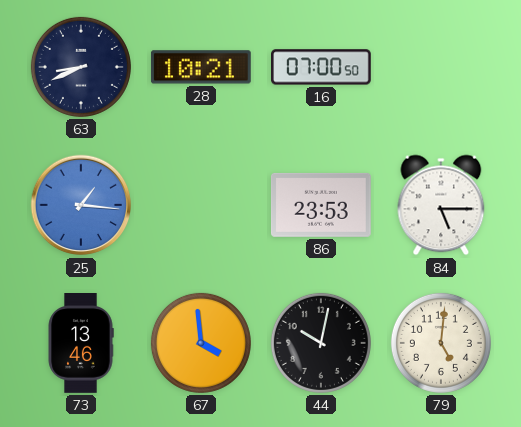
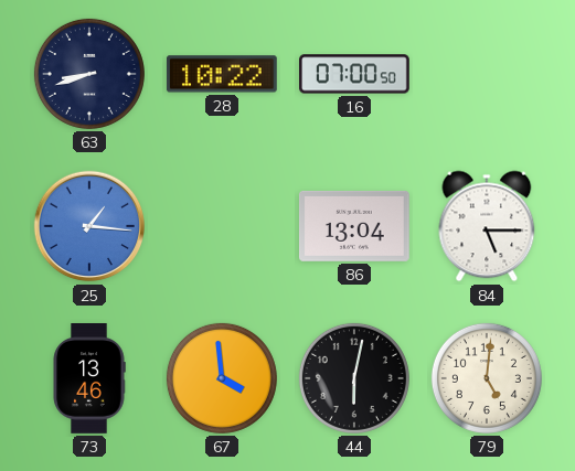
63: 8:41 -> 8:42 (89, 74)
28: 10:21 -> 10:22 (222, 74)
86: 23:53 -> 13:04 (354, 226)
44: 10:02 -> 6:02 (354, 378)
